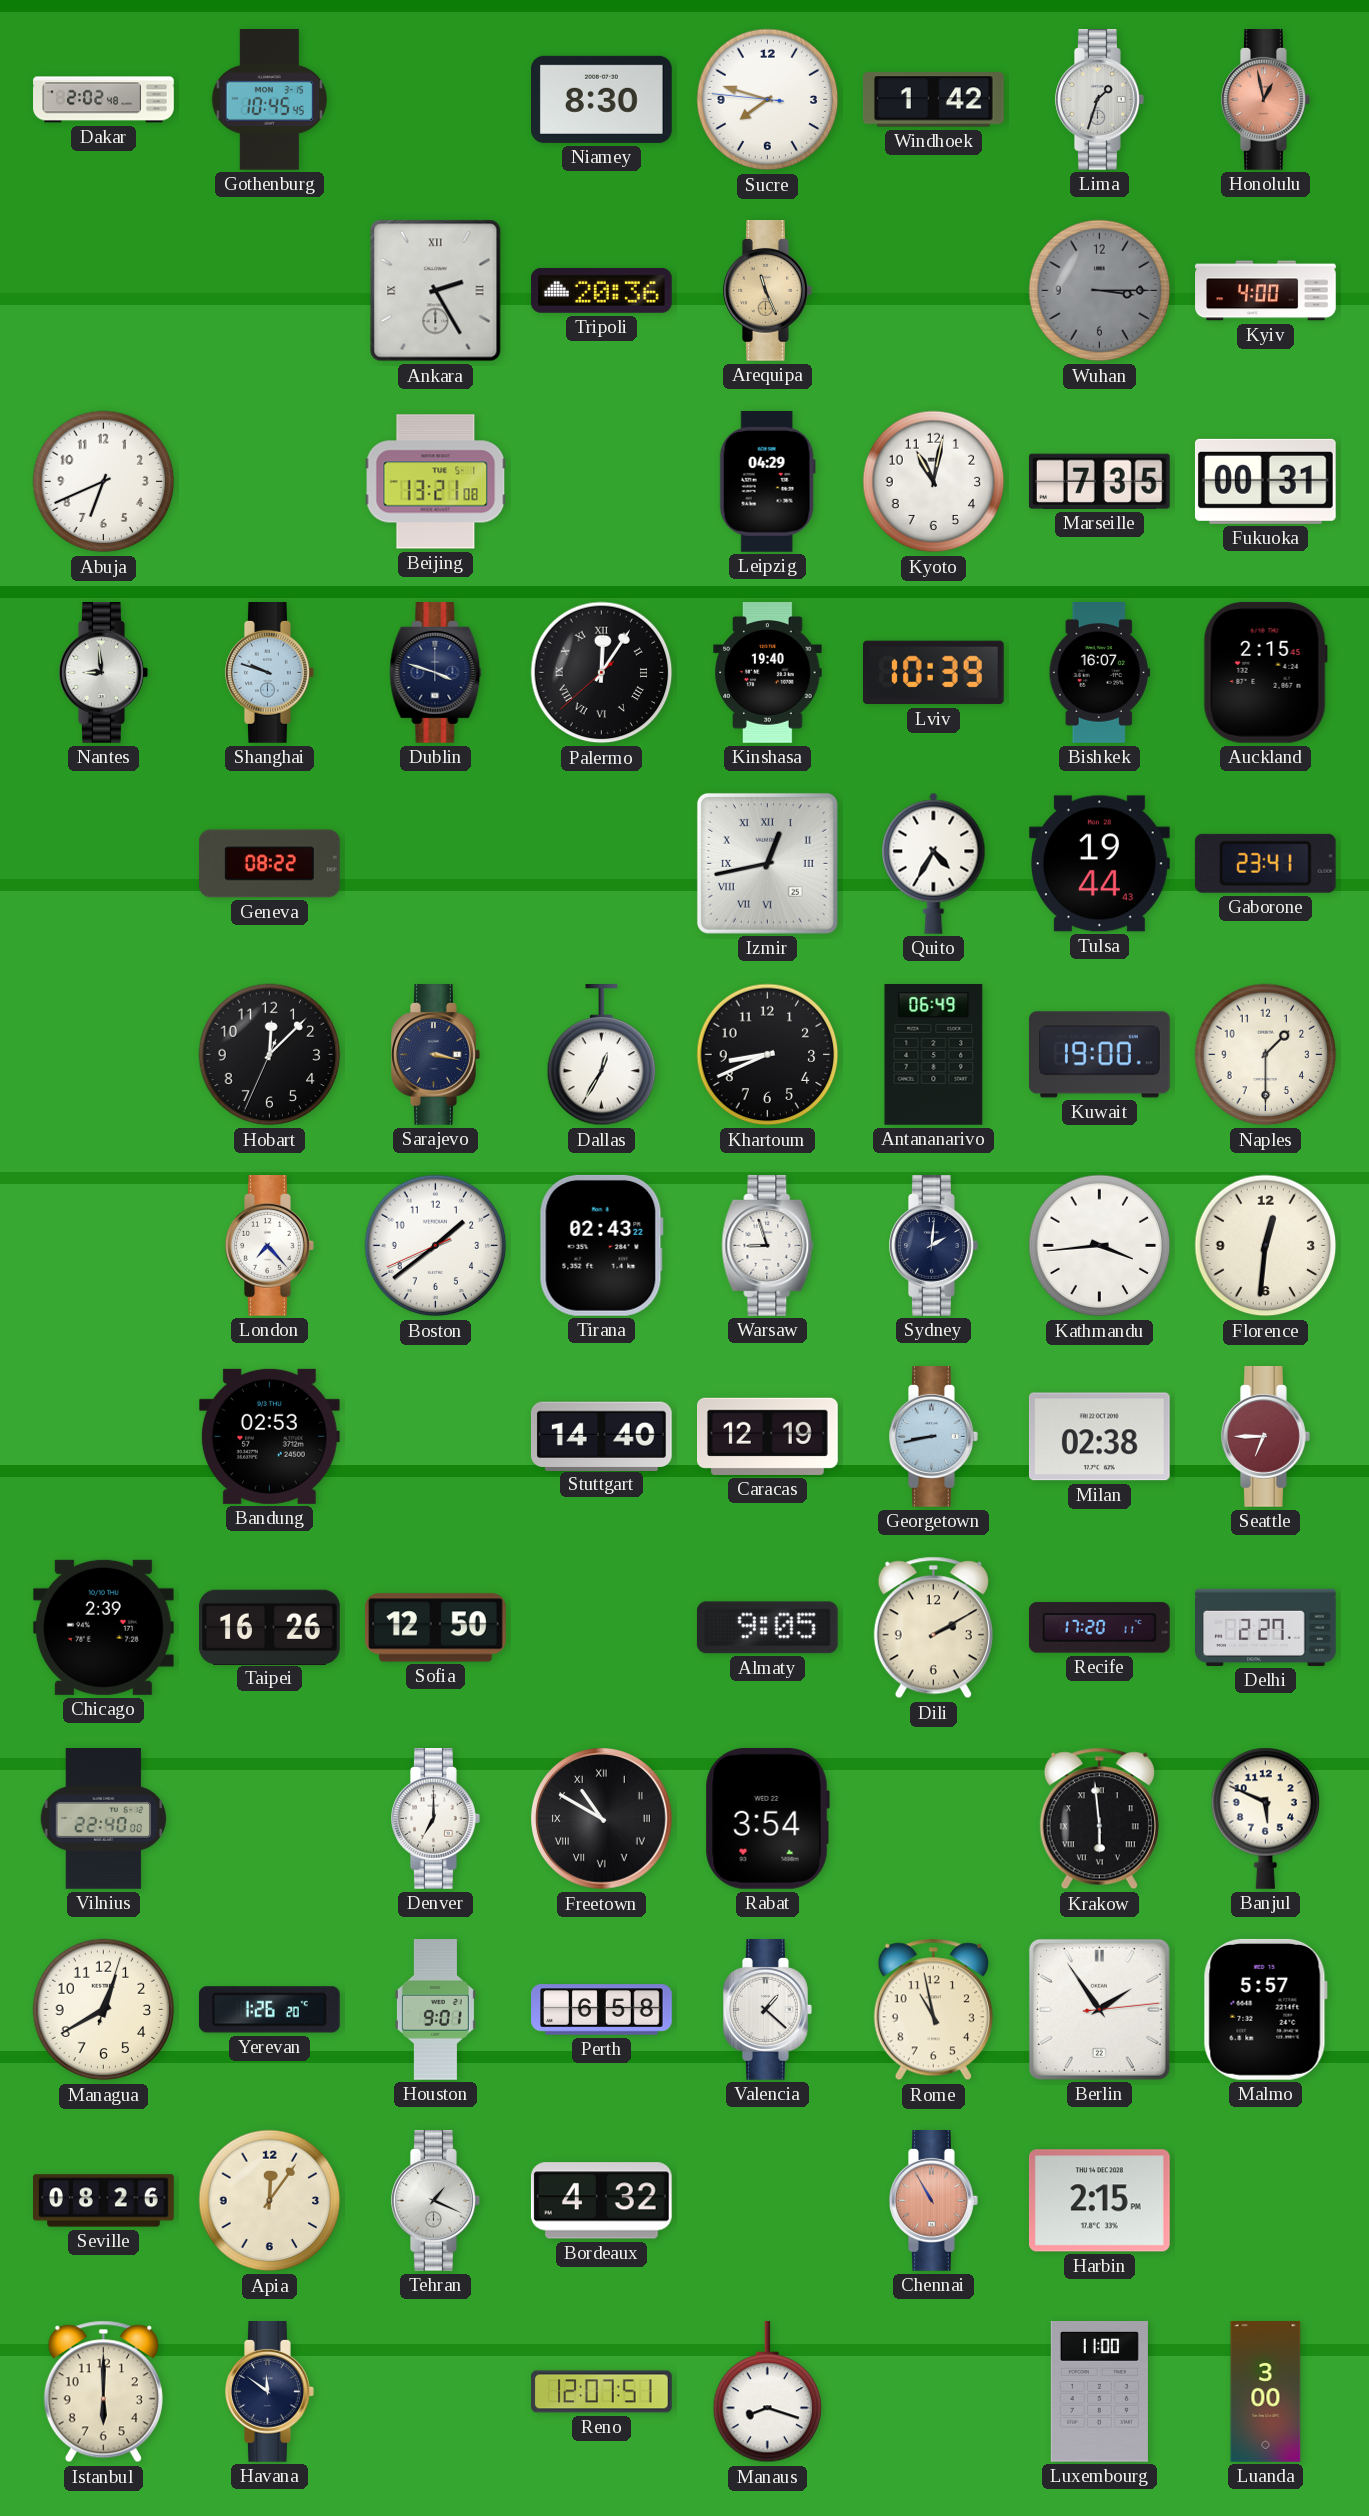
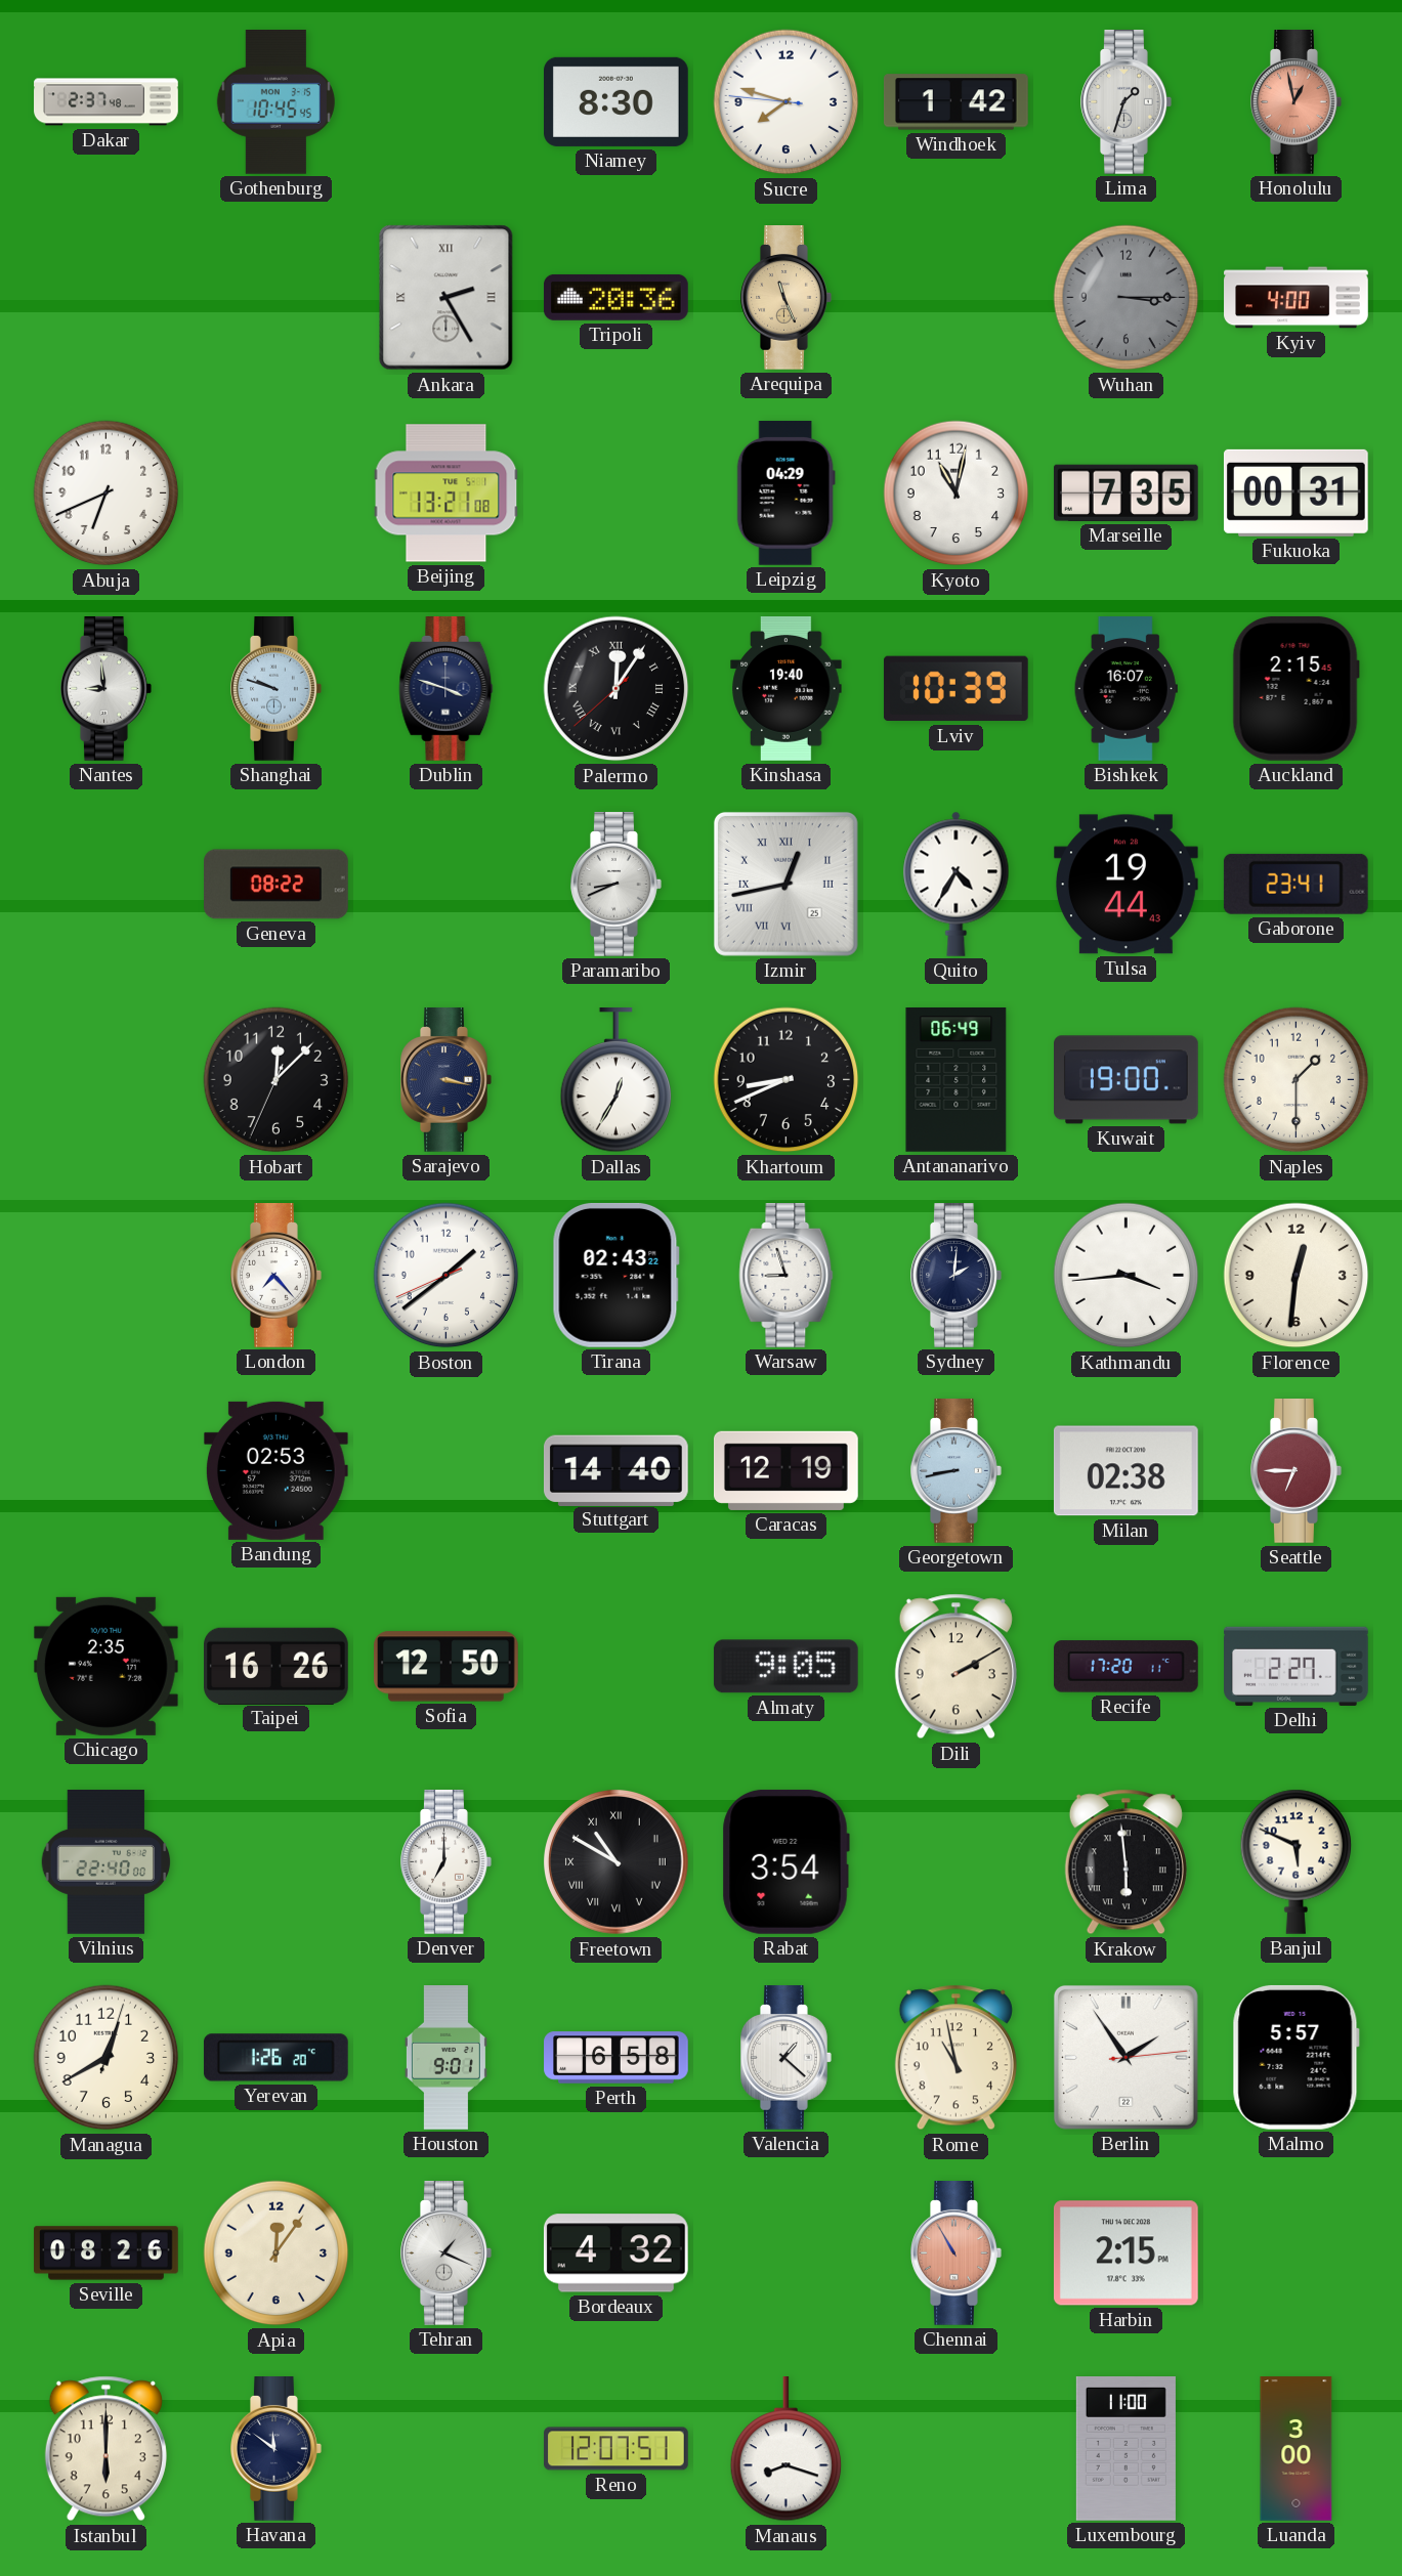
Dakar: 2:02 -> 2:37 (107, 102)
Paramaribo: none -> 8:41 (617, 885)
Chicago: 2:39 -> 2:35 (105, 1666)
